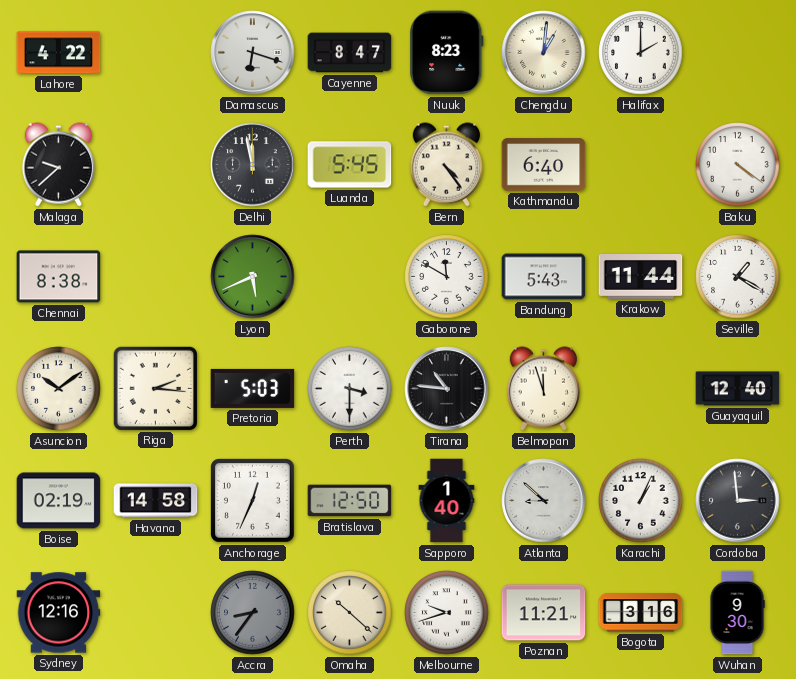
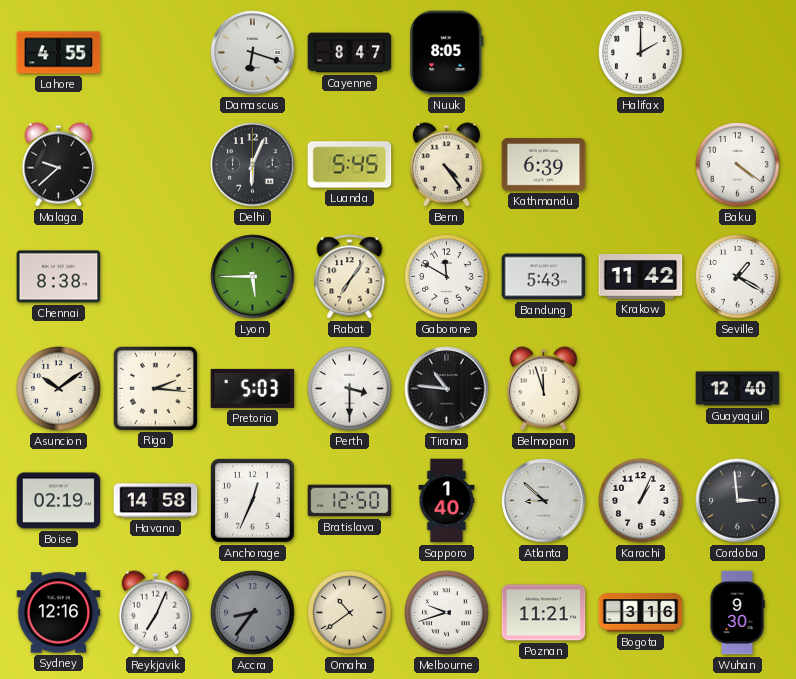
Lahore: 4:22 -> 4:55 (59, 53)
Nuuk: 8:23 -> 8:05 (447, 53)
Chengdu: 1:01 -> none (544, 53)
Delhi: 11:58 -> 6:04 (253, 165)
Kathmandu: 6:40 -> 6:39 (544, 165)
Lyon: 5:41 -> 5:45 (253, 277)
Rabat: none -> 7:06 (350, 277)
Krakow: 11:44 -> 11:42 (641, 277)
Reykjavik: none -> 7:04 (155, 613)
Omaha: 10:22 -> 10:39 (350, 613)
